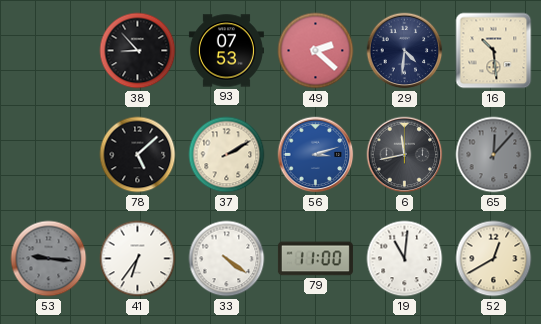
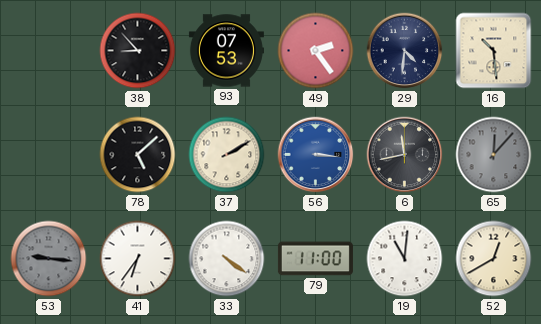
49: 2:22 -> 2:24 (316, 51)
56: 3:12 -> 3:16 (316, 155)
